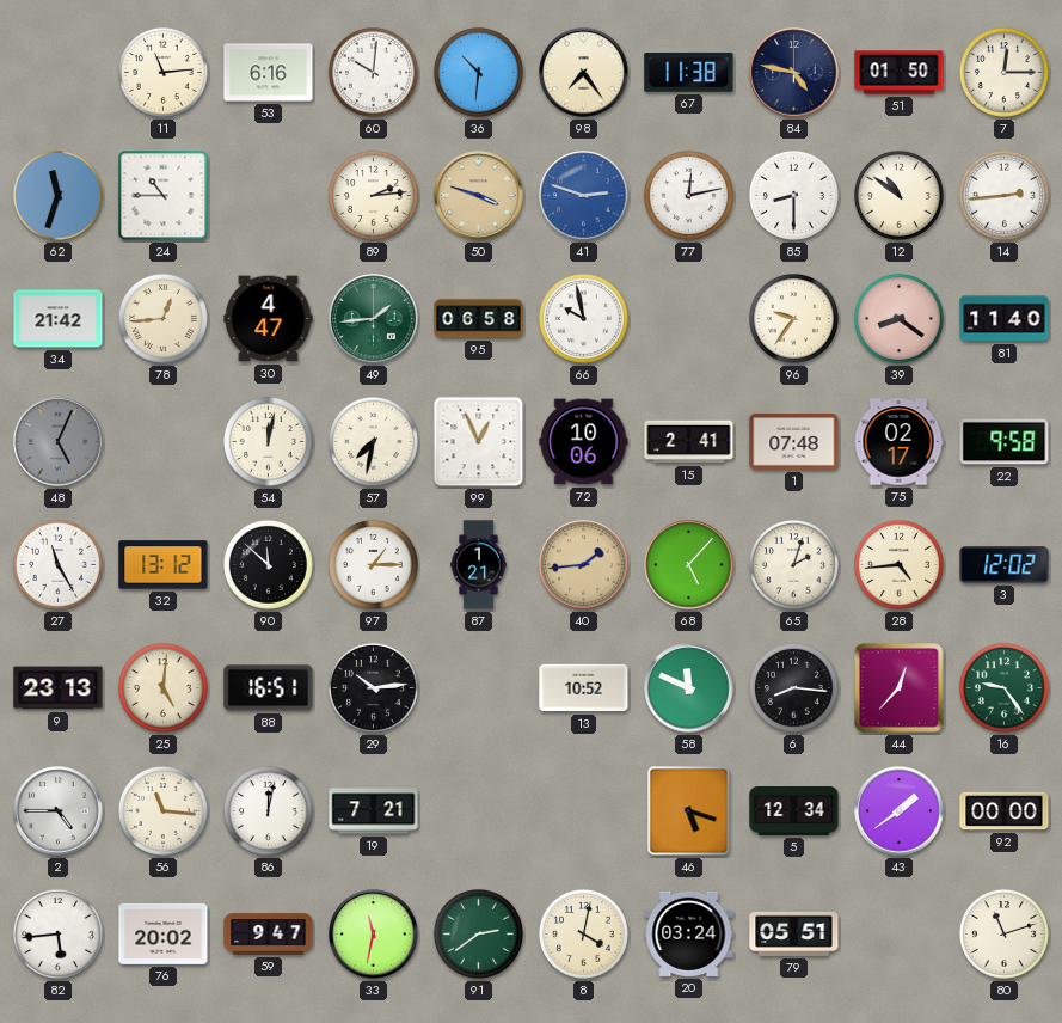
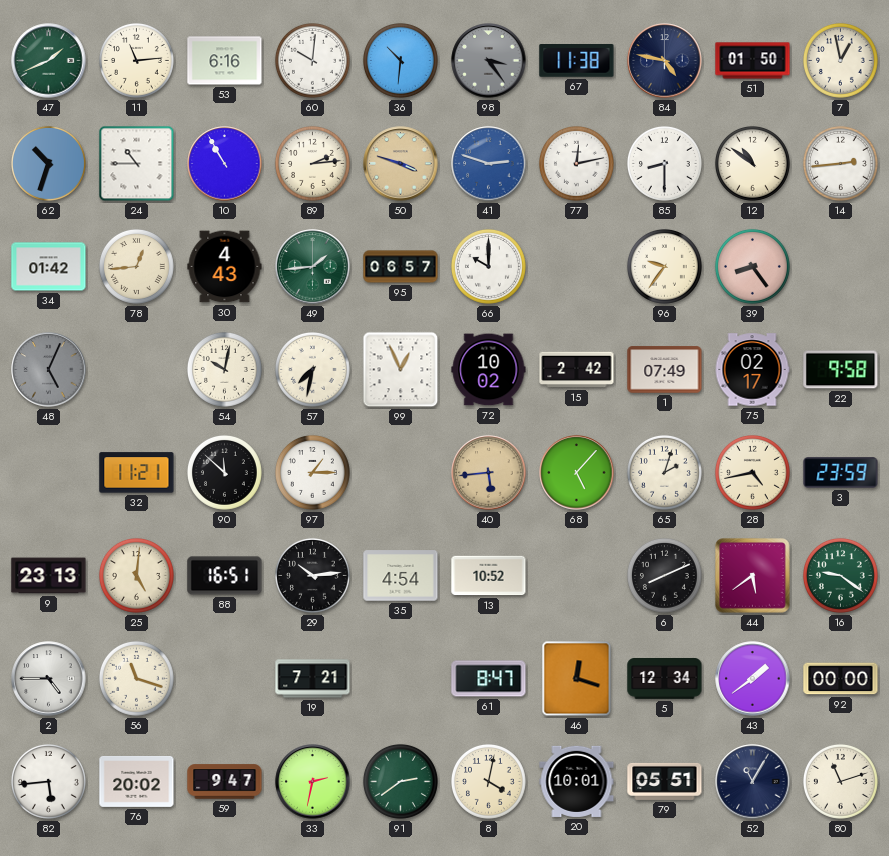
47: none -> 1:41 (49, 61)
98: 7:24 -> 3:24 (489, 61)
98 dial: cream -> grey (489, 61)
7: 12:15 -> 12:58 (840, 60)
62: 11:33 -> 10:33 (48, 163)
10: none -> 10:55 (225, 164)
34: 21:42 -> 01:42 (49, 267)
30: 4:47 -> 4:43 (225, 267)
95: 06:58 -> 06:57 (401, 267)
66: 9:58 -> 10:00 (488, 266)
39: 8:21 -> 8:24 (752, 266)
81: 11:40 -> none (1005, 319)
54: 12:02 -> 10:02 (224, 369)
72: 10:06 -> 10:02 (489, 370)
15: 2:41 -> 2:42 (577, 370)
1: 07:48 -> 07:49 (665, 370)
27: 11:25 -> none (57, 564)
32: 13:12 -> 11:21 (137, 473)
87: 1:21 -> none (479, 565)
40: 1:44 -> 5:44 (489, 473)
28: 4:44 -> 4:43 (752, 472)
3: 12:02 -> 23:59 (841, 473)
35: none -> 4:54 (401, 576)
58: 11:49 -> none (689, 688)
6: 8:16 -> 8:11 (664, 575)
44: 12:37 -> 5:39 (753, 576)
16: 9:24 -> 9:21 (840, 575)
56: 11:16 -> 11:18 (136, 678)
86: 12:02 -> none (268, 810)
61: none -> 8:47 (489, 679)
46: 5:18 -> 12:18 (577, 679)
33: 11:32 -> 2:32 (313, 782)
20: 03:24 -> 10:01 (577, 781)
52: none -> 11:05 (753, 782)
